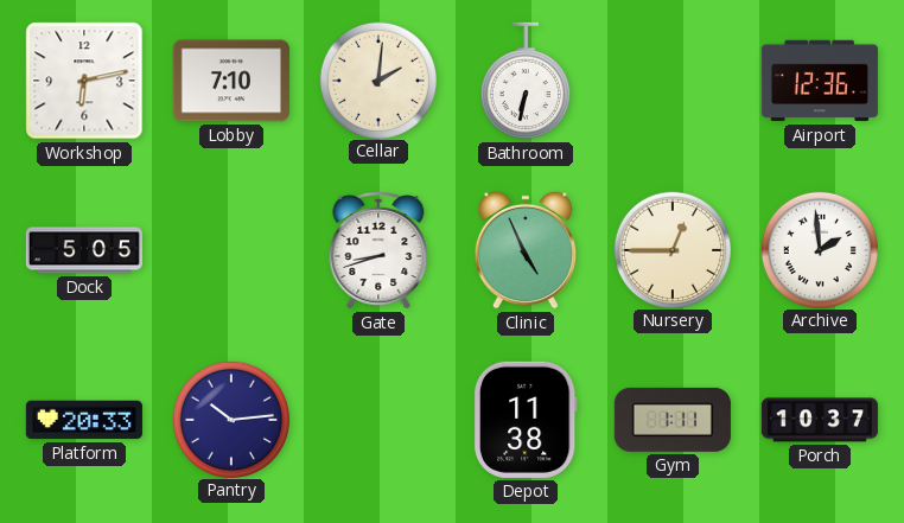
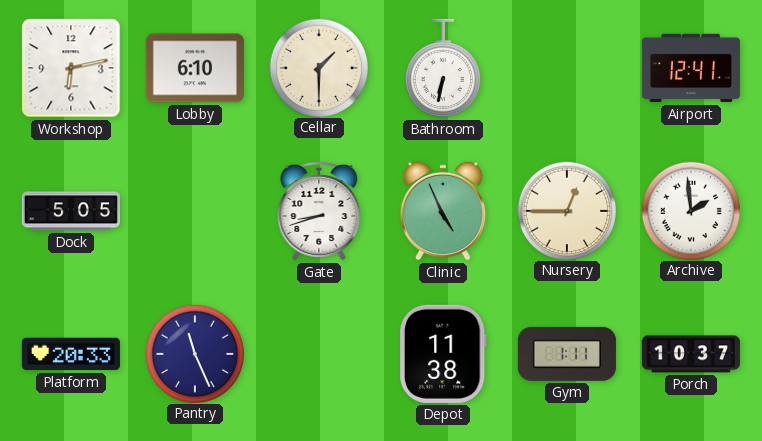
Lobby: 7:10 -> 6:10 (195, 68)
Cellar: 2:01 -> 1:30 (318, 67)
Airport: 12:36 -> 12:41 (691, 68)
Pantry: 10:14 -> 11:26 (194, 353)
